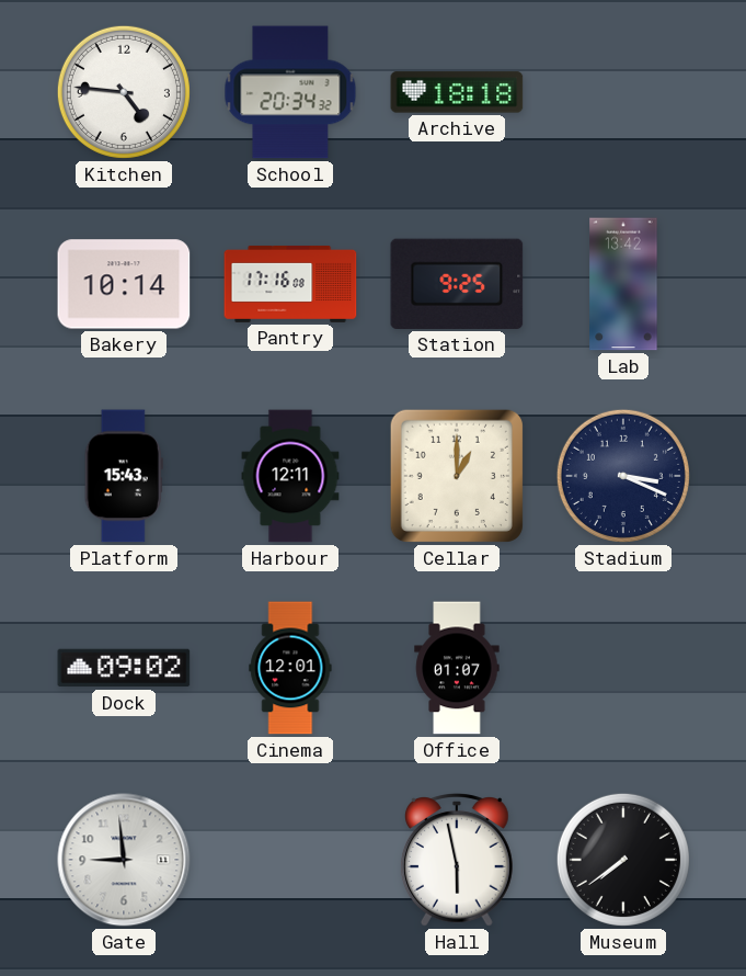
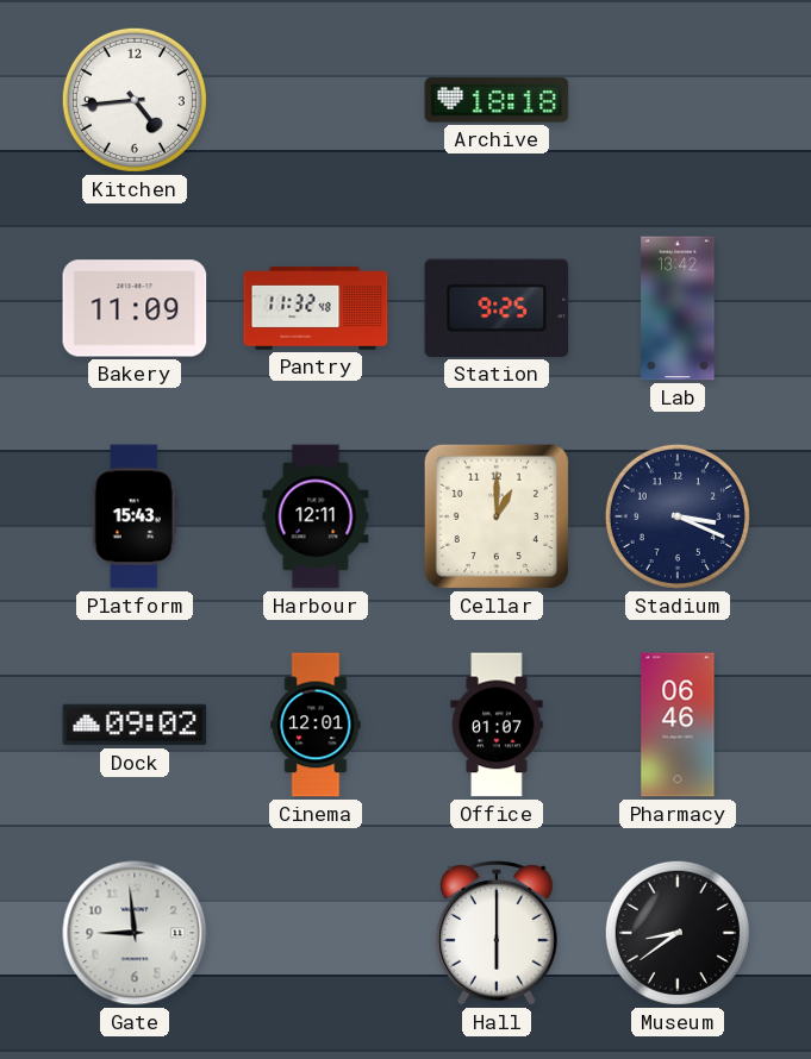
Kitchen: 4:46 -> 4:44 (135, 100)
School: 20:34 -> none (290, 92)
Bakery: 10:14 -> 11:09 (135, 308)
Pantry: 17:16 -> 11:32 (316, 308)
Pharmacy: none -> 06:46 (678, 725)
Hall: 5:58 -> 6:00 (497, 934)
Museum: 7:39 -> 8:39 (678, 933)
